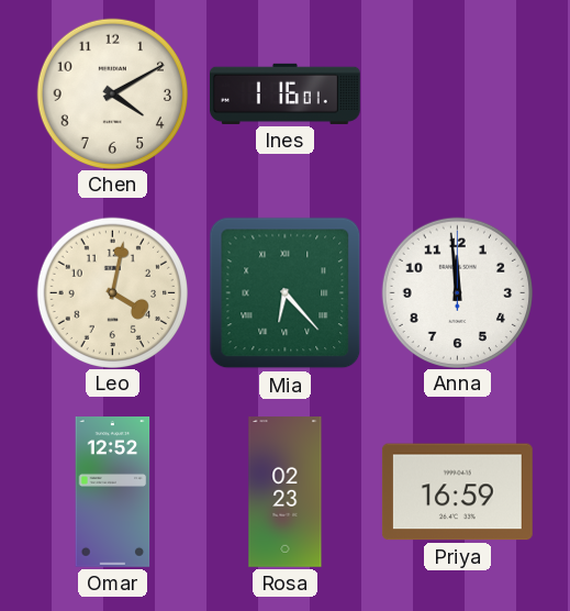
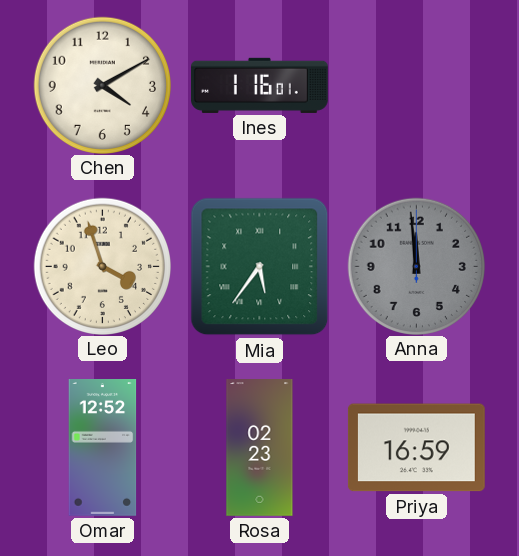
Leo: 4:02 -> 3:57 (102, 266)
Mia: 6:23 -> 5:36 (260, 267)
Anna dial: white -> grey (416, 266)
